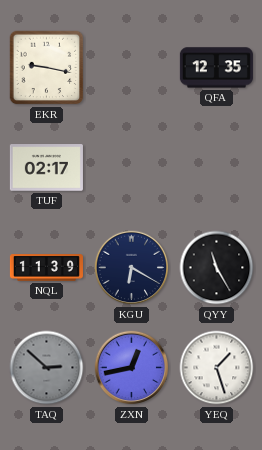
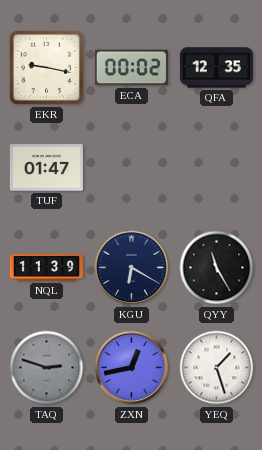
ECA: none -> 00:02 (131, 68)
TUF: 02:17 -> 01:47 (46, 168)
TAQ: 2:52 -> 2:48 (47, 368)
